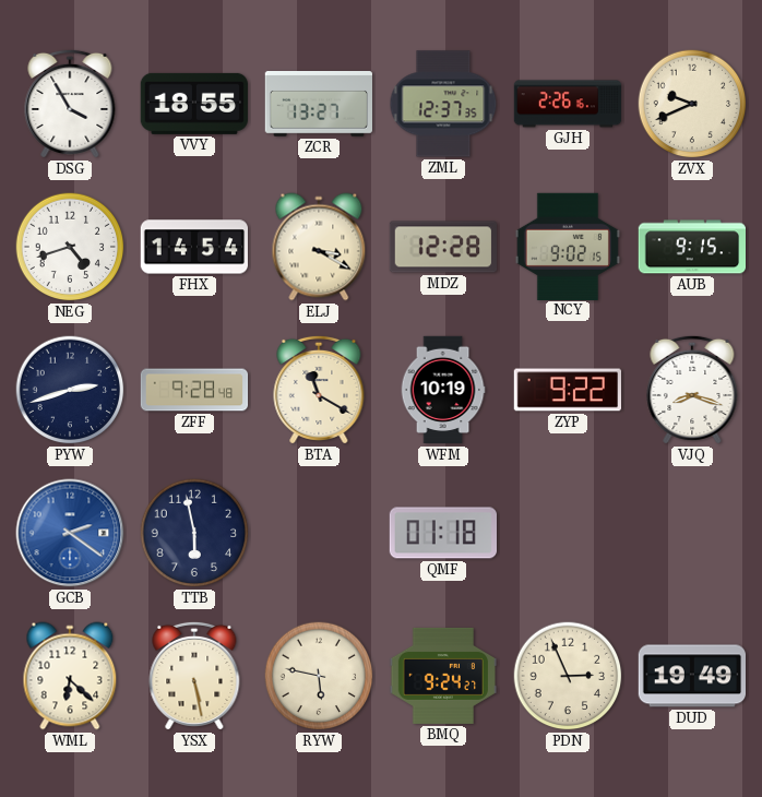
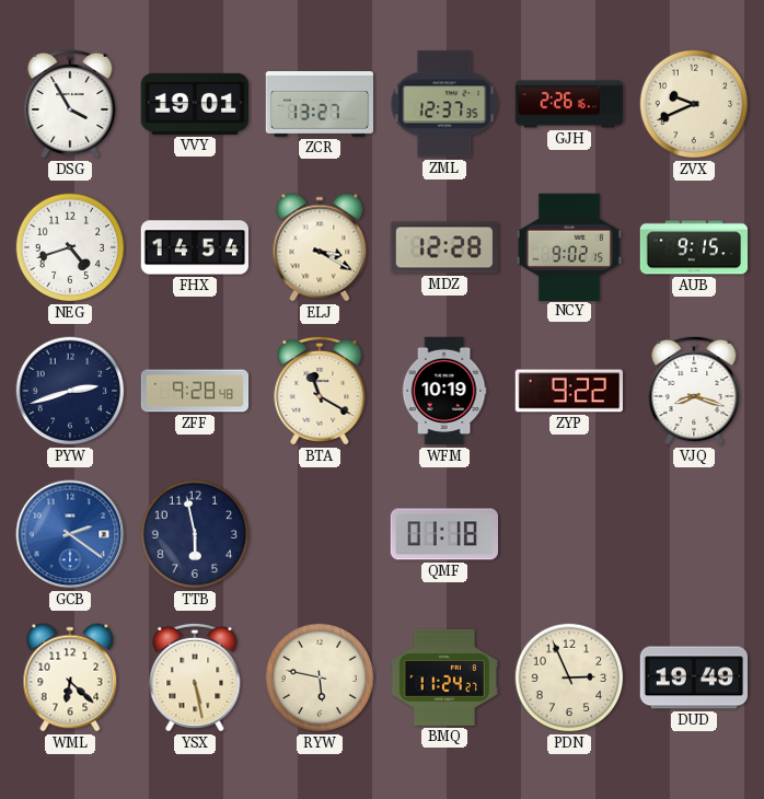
VVY: 18:55 -> 19:01 (195, 104)
BMQ: 9:24 -> 11:24 (443, 678)
